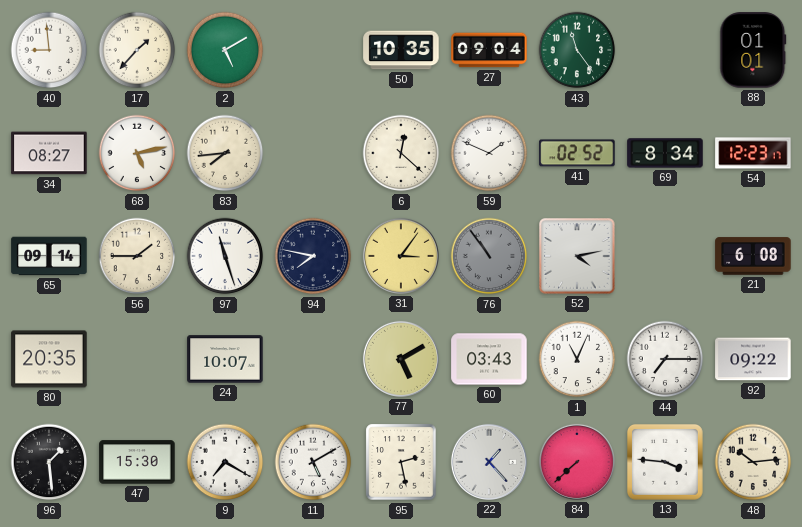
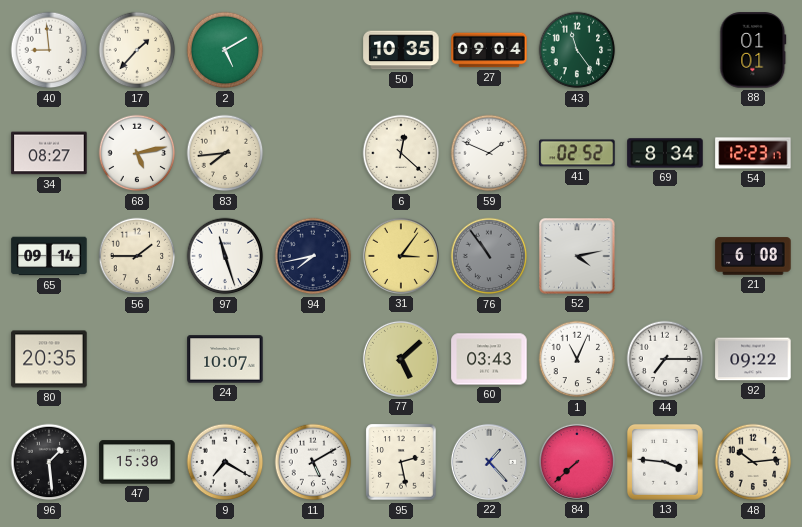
94: 7:47 -> 7:43 (313, 256)
77: 5:10 -> 5:08 (401, 359)
